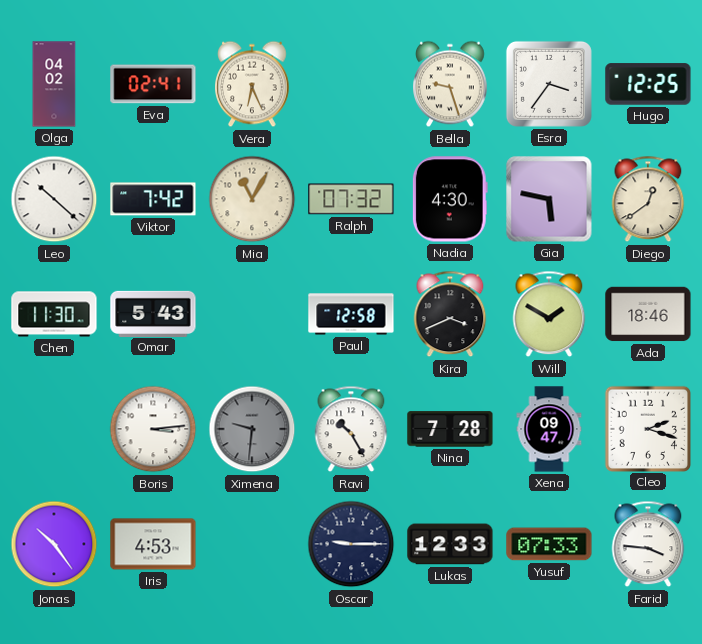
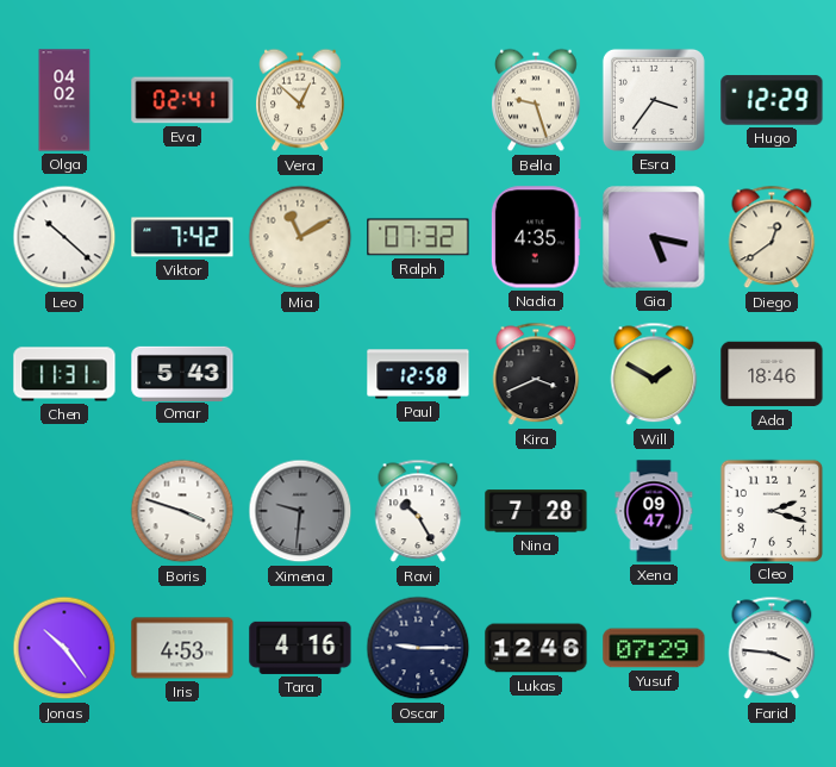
Vera: 6:26 -> 12:52 (301, 100)
Hugo: 12:25 -> 12:29 (772, 100)
Mia: 11:05 -> 11:10 (300, 237)
Nadia: 4:30 -> 4:35 (536, 237)
Gia: 5:47 -> 5:17 (654, 237)
Chen: 11:30 -> 11:31 (64, 374)
Boris: 3:14 -> 3:48 (182, 511)
Tara: none -> 4:16 (300, 648)
Lukas: 12:33 -> 12:46 (536, 648)
Yusuf: 07:33 -> 07:29 (654, 648)
